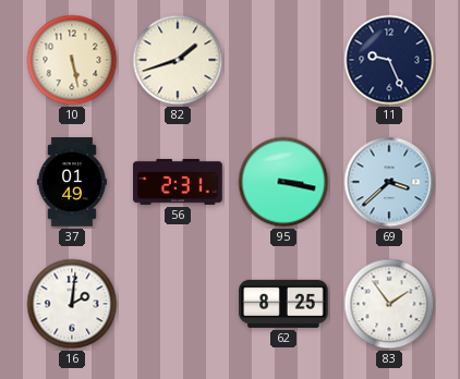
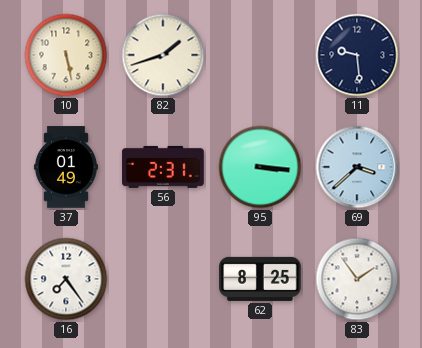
11: 9:26 -> 9:29 (357, 55)
95: 3:17 -> 3:16 (260, 167)
16: 2:01 -> 7:24 (66, 279)
